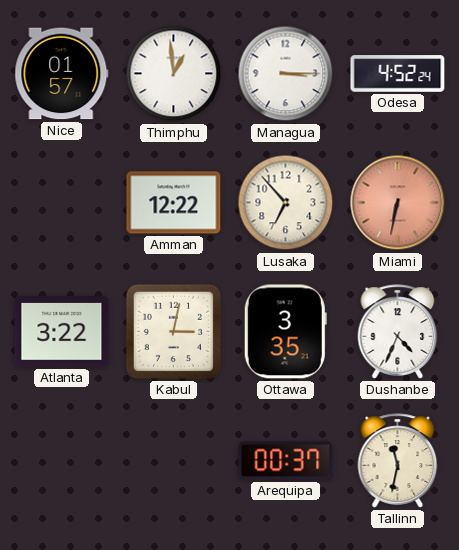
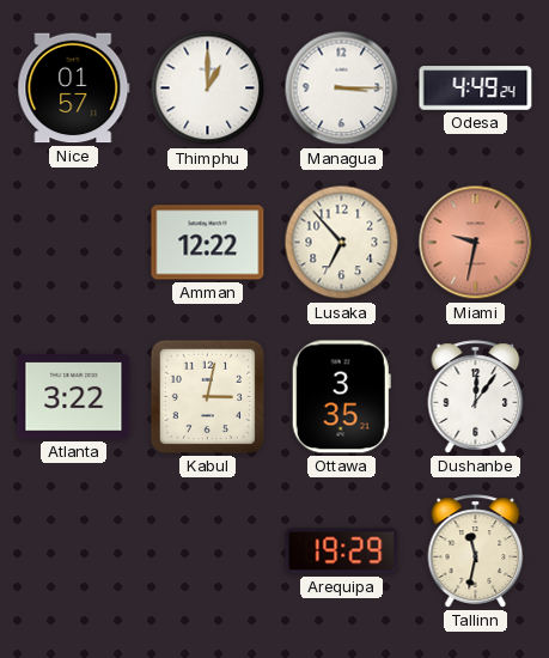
Thimphu: 12:59 -> 1:00 (208, 89)
Odesa: 4:52 -> 4:49 (476, 89)
Miami: 6:32 -> 9:32 (476, 243)
Dushanbe: 4:34 -> 12:06 (476, 397)
Arequipa: 00:37 -> 19:29 (342, 552)
